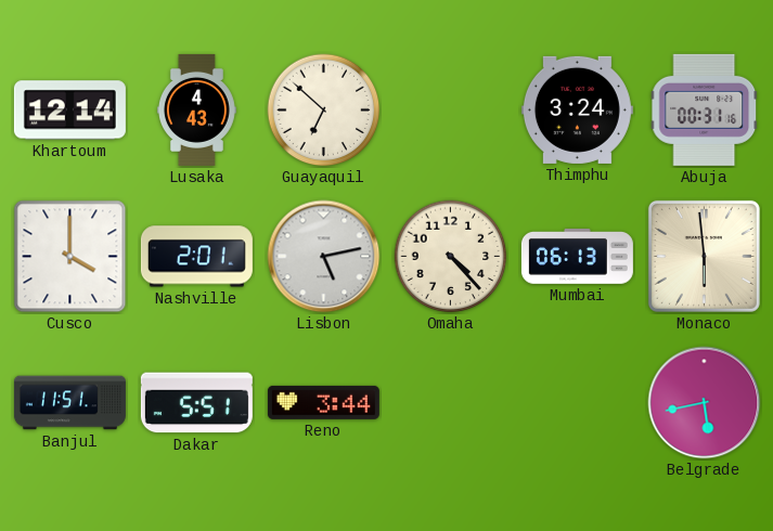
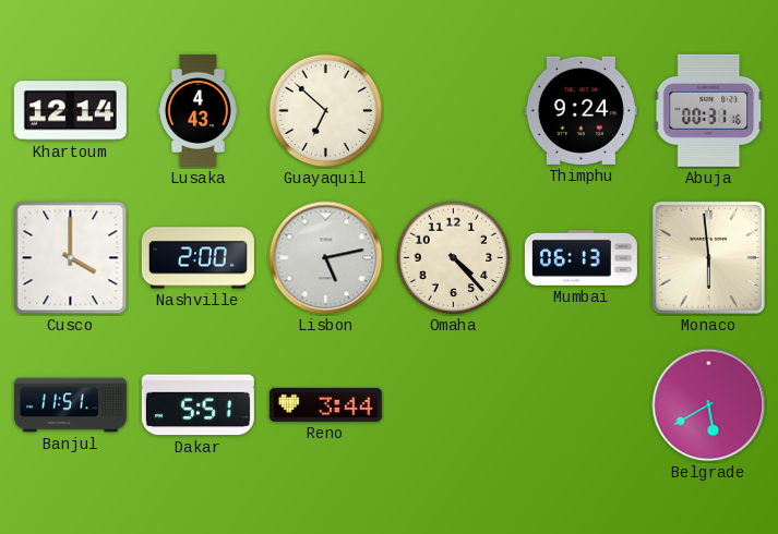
Thimphu: 3:24 -> 9:24 (580, 110)
Nashville: 2:01 -> 2:00 (198, 258)
Belgrade: 5:43 -> 5:40 (709, 405)
